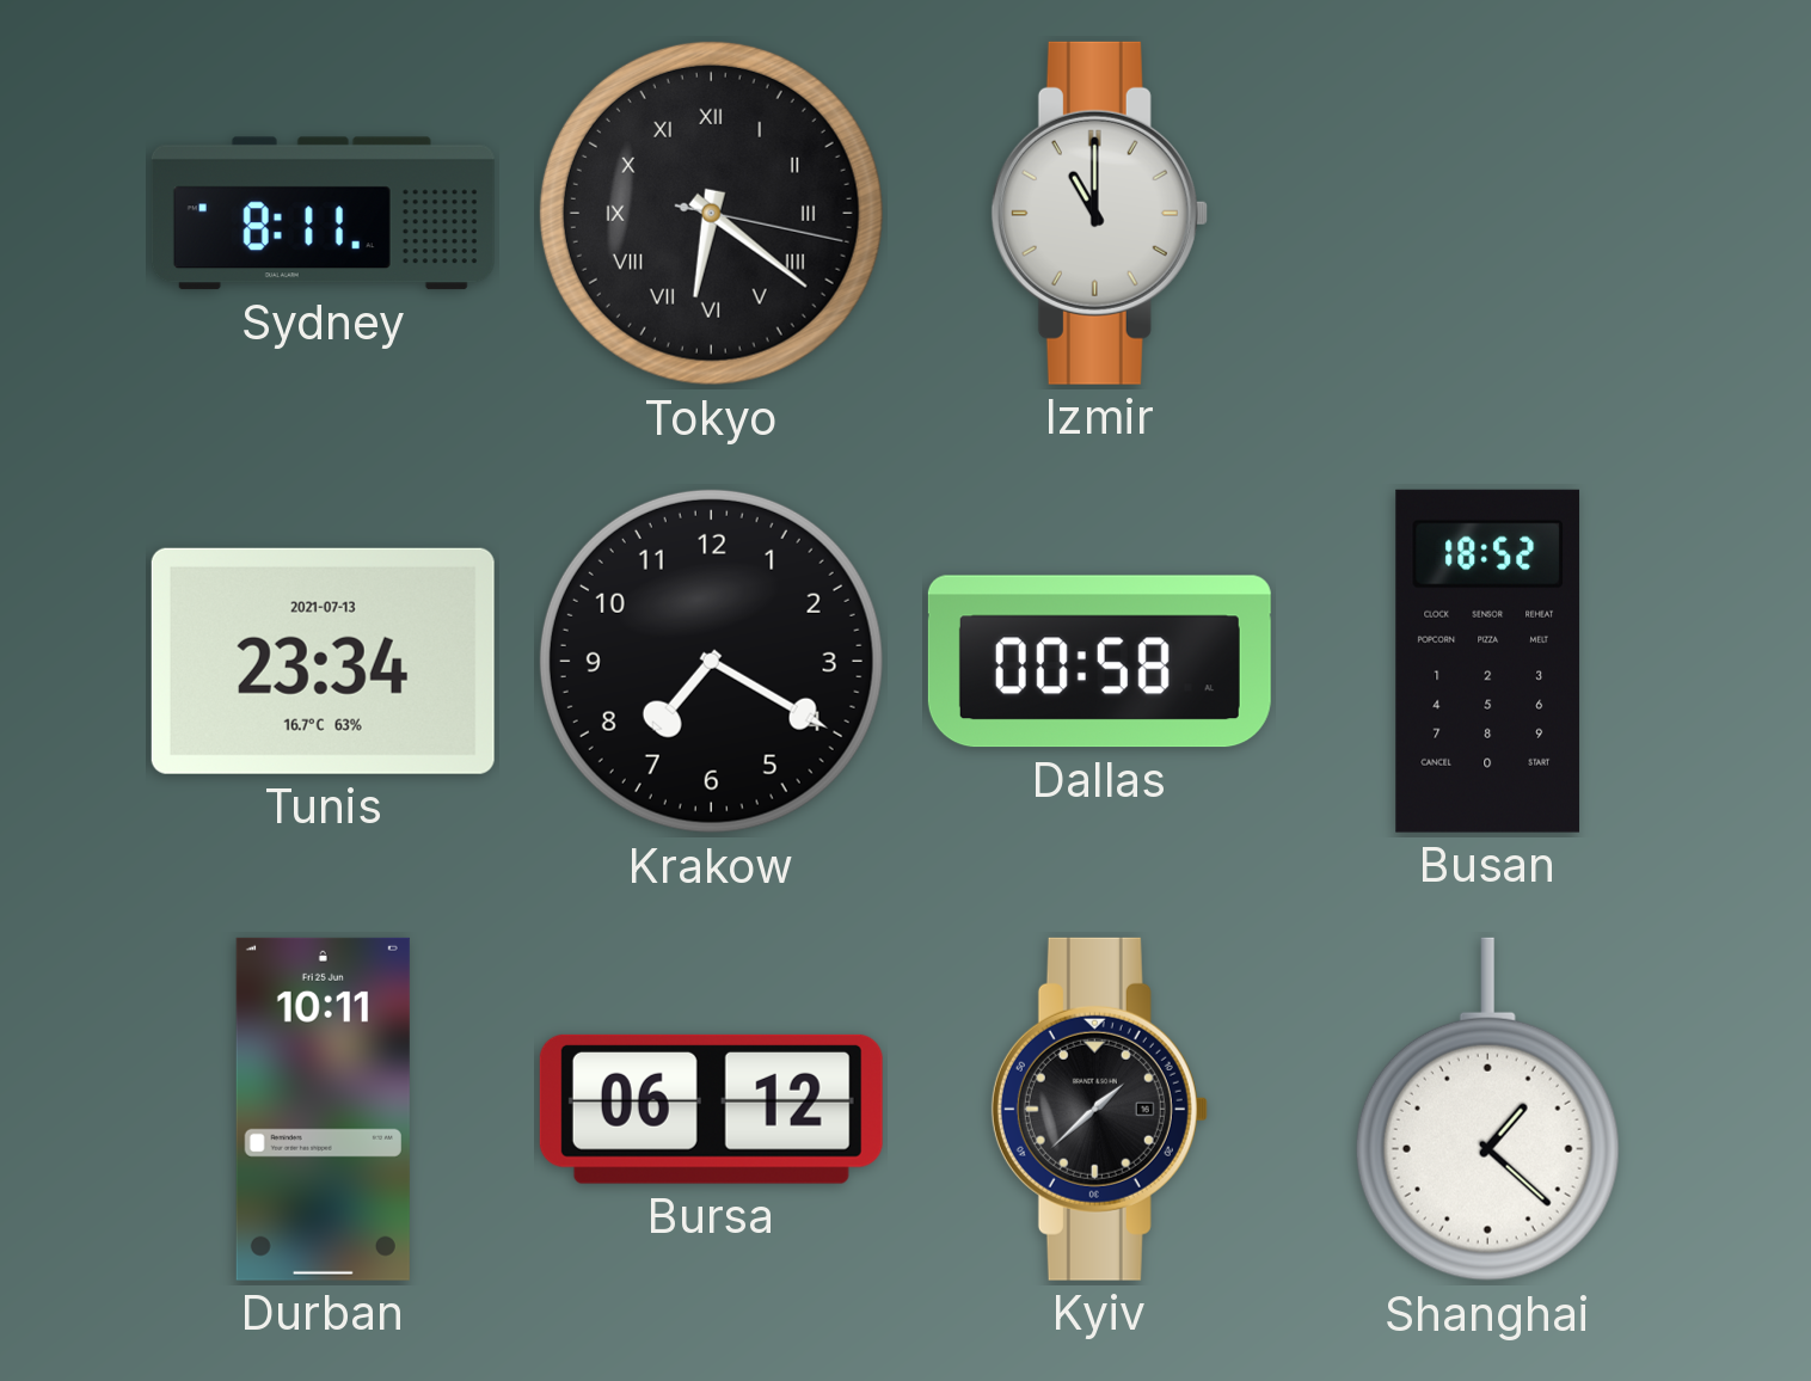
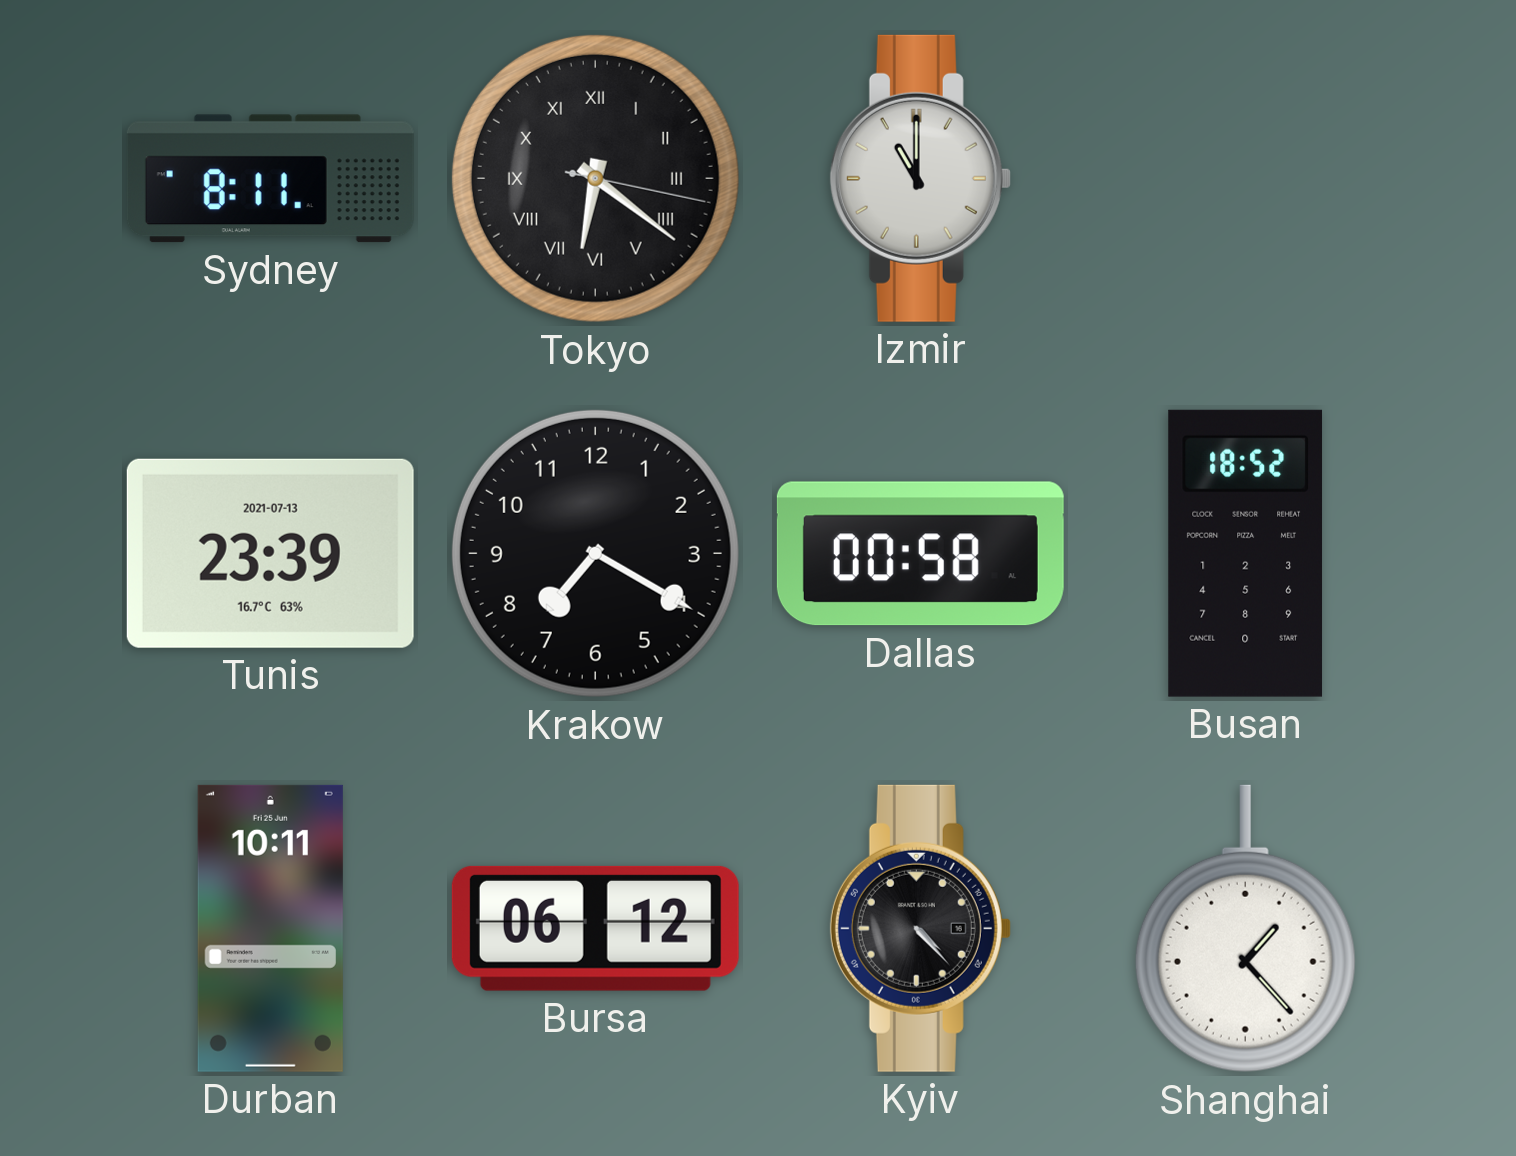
Tunis: 23:34 -> 23:39 (270, 553)
Kyiv: 1:38 -> 4:23 (920, 928)
Shanghai: 1:22 -> 1:23 (1245, 929)
